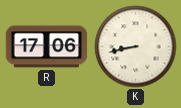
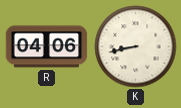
R: 17:06 -> 04:06 (47, 47)
